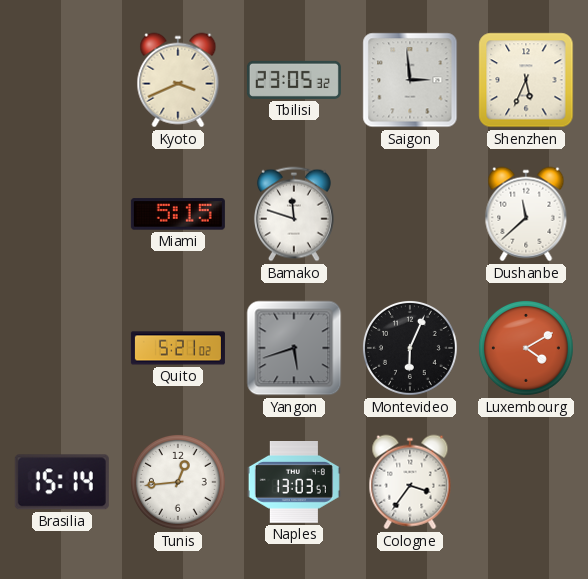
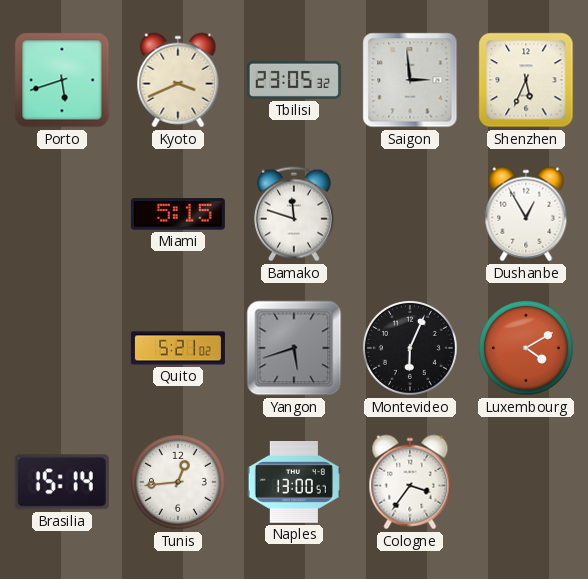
Porto: none -> 5:42 (62, 80)
Dushanbe: 11:38 -> 12:55 (526, 214)
Naples: 13:03 -> 13:00 (294, 483)
